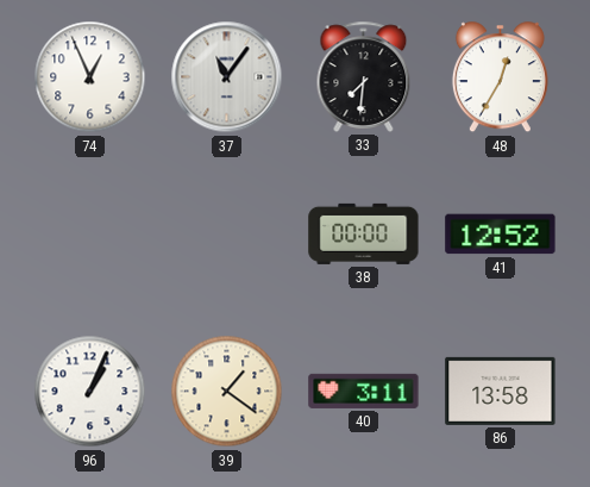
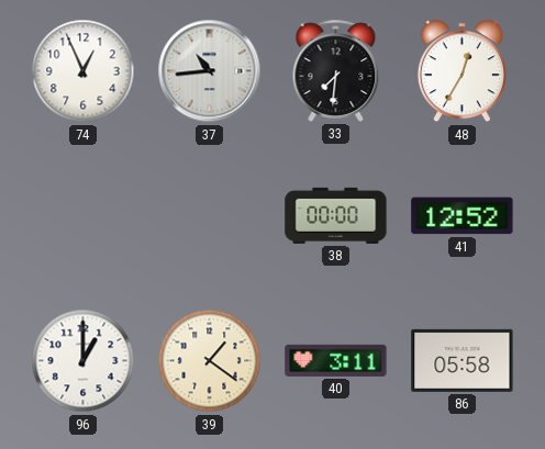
37: 11:06 -> 10:44 (210, 71)
96: 1:04 -> 1:00 (84, 361)
86: 13:58 -> 05:58 (463, 360)
